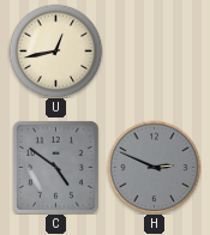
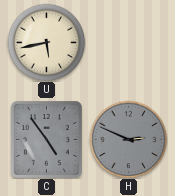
U: 12:43 -> 5:43 (46, 42)
C: 4:51 -> 4:54 (46, 139)
